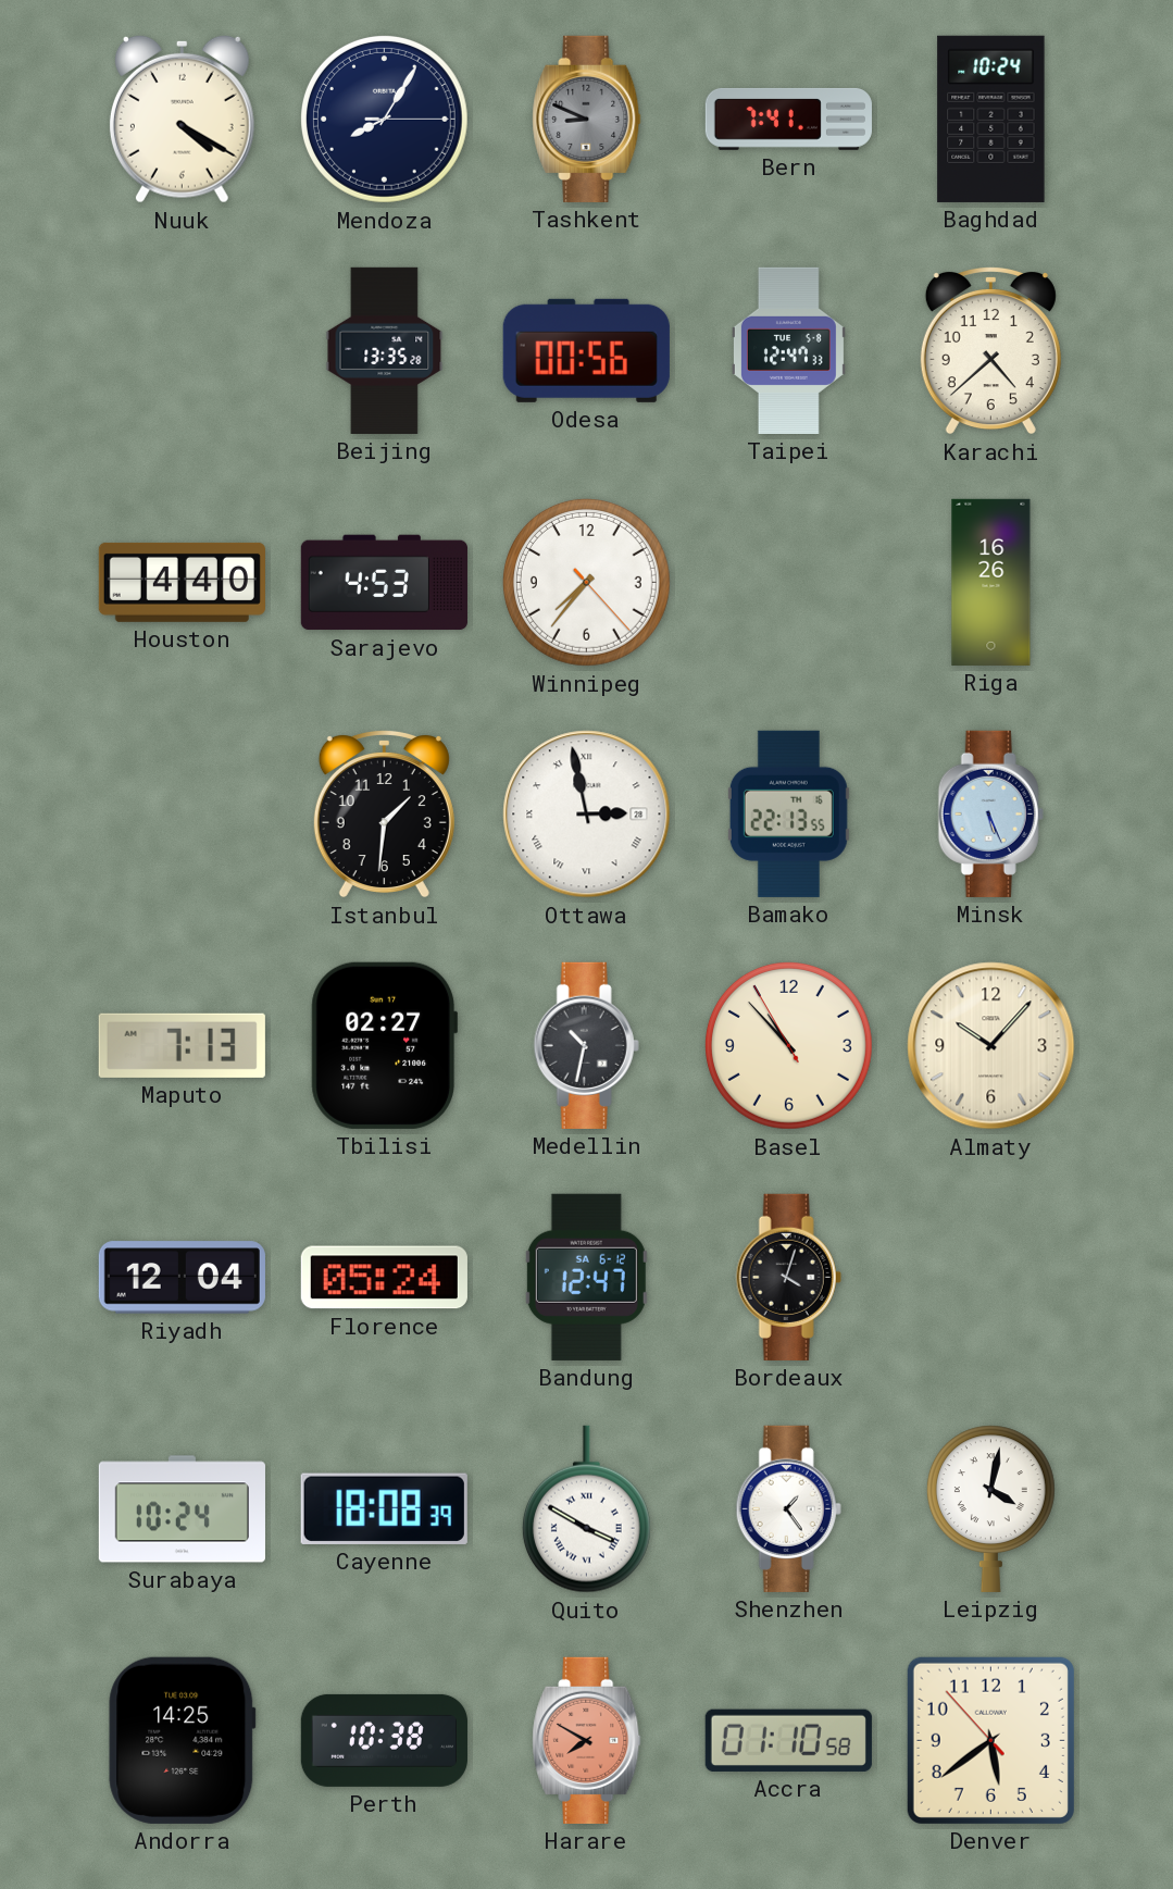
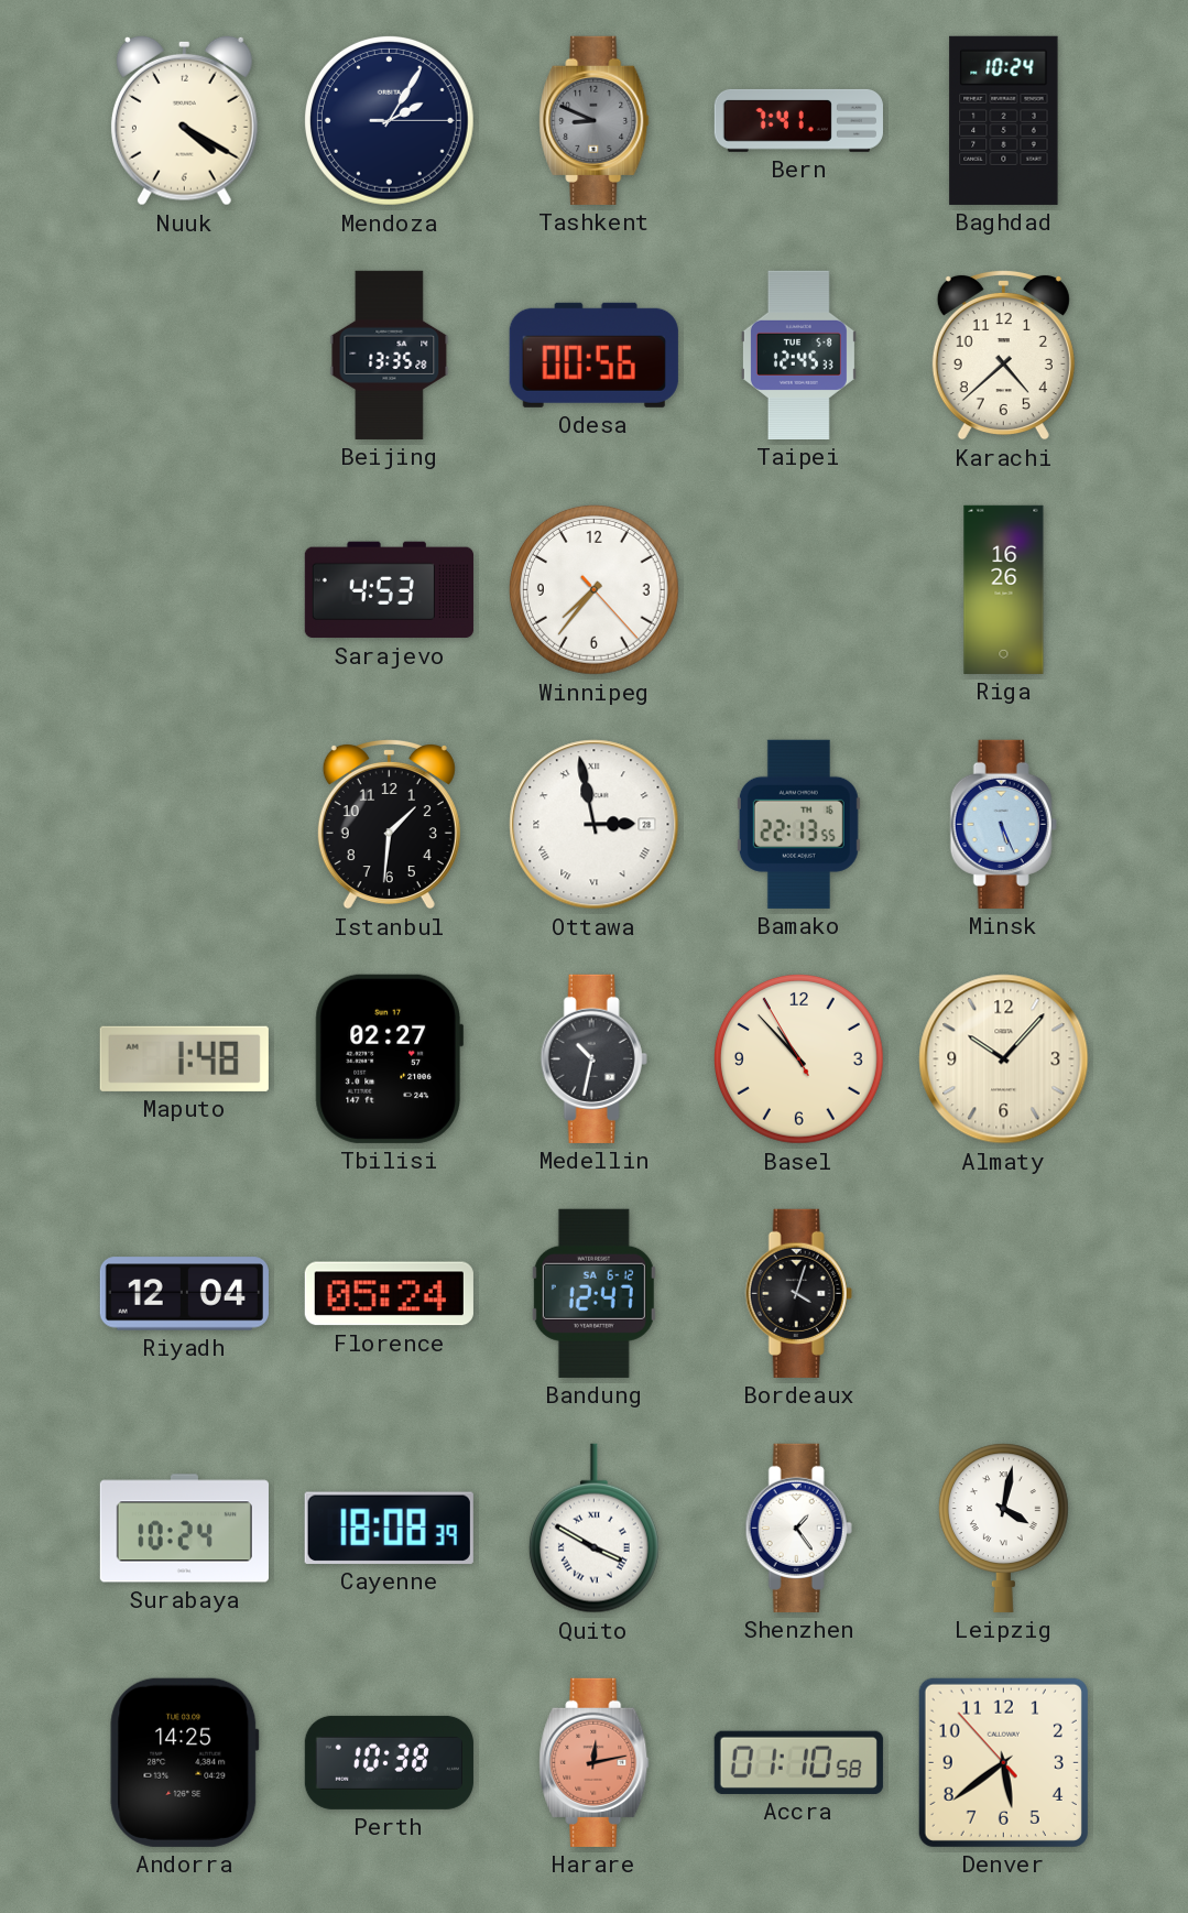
Mendoza: 8:05 -> 2:05 (389, 120)
Taipei: 12:47 -> 12:45 (798, 355)
Houston: 4:40 -> none (182, 582)
Maputo: 7:13 -> 1:48 (184, 1058)
Harare: 7:50 -> 12:13 (595, 1762)
